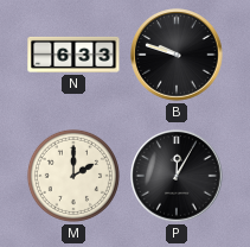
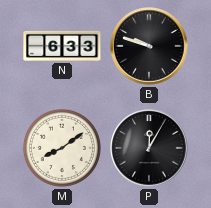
M: 2:00 -> 8:09 (62, 148)
